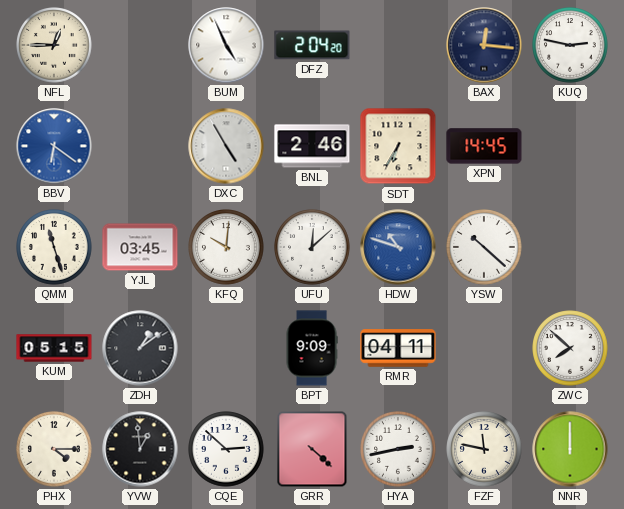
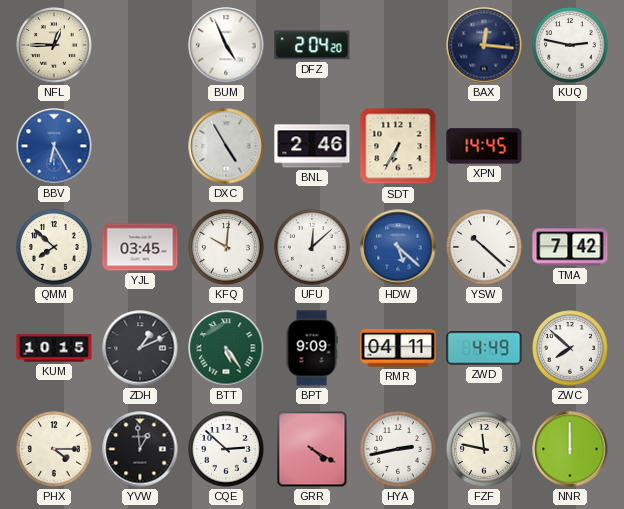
BBV: 6:21 -> 6:25 (54, 146)
QMM: 11:27 -> 7:52 (54, 247)
HDW: 10:48 -> 5:22 (398, 247)
TMA: none -> 7:42 (570, 247)
KUM: 05:15 -> 10:15 (54, 348)
ZDH: 1:09 -> 1:11 (140, 348)
BTT: none -> 5:24 (226, 348)
ZWD: none -> 4:49 (484, 348)
GRR: 4:22 -> 4:20 (312, 449)
